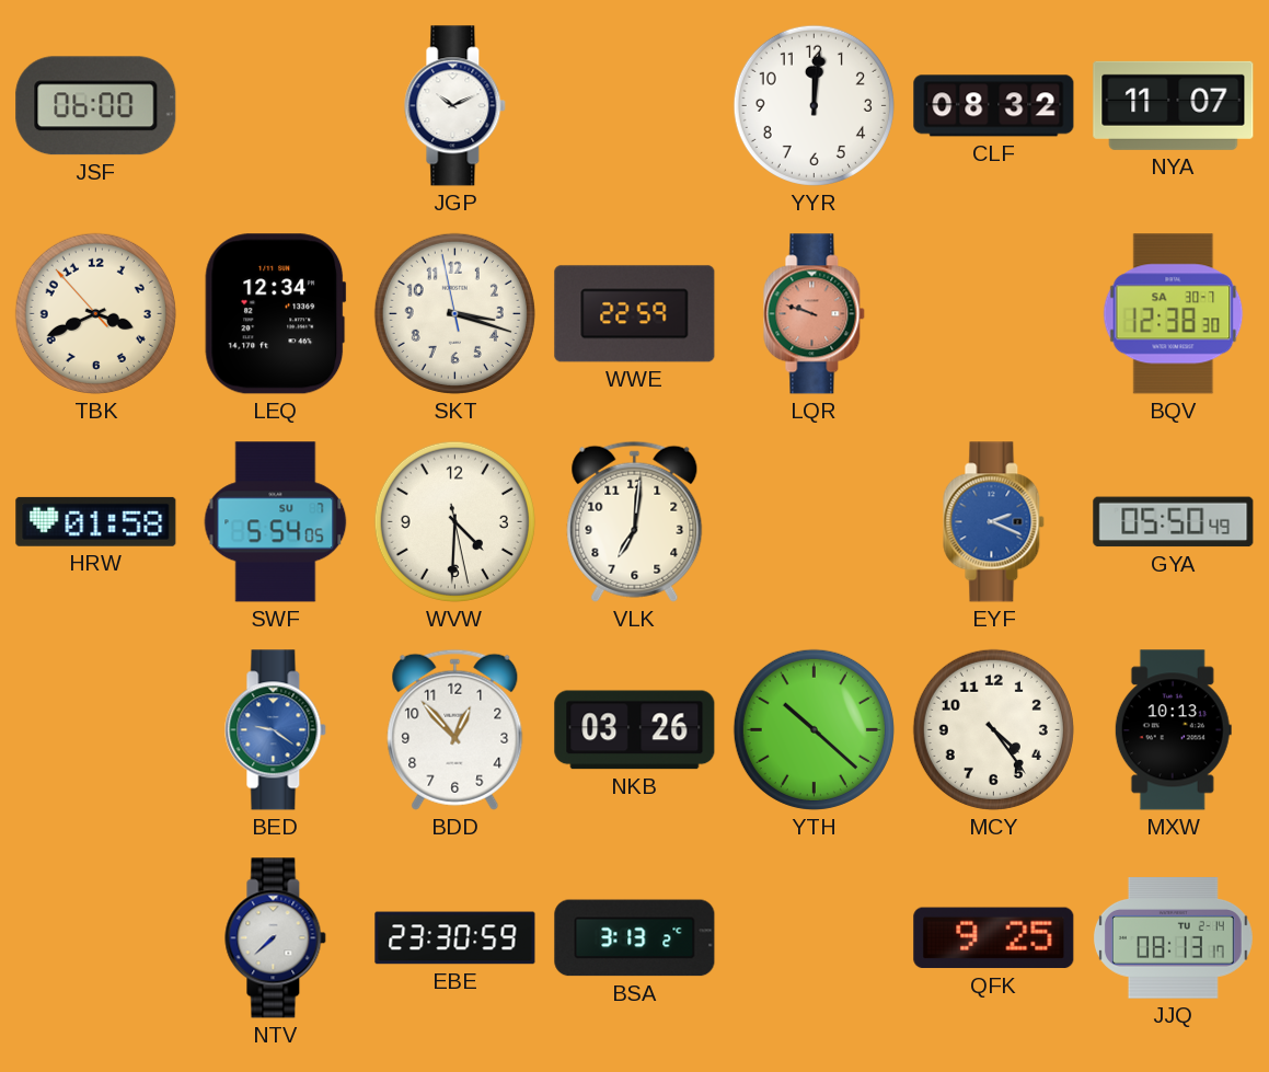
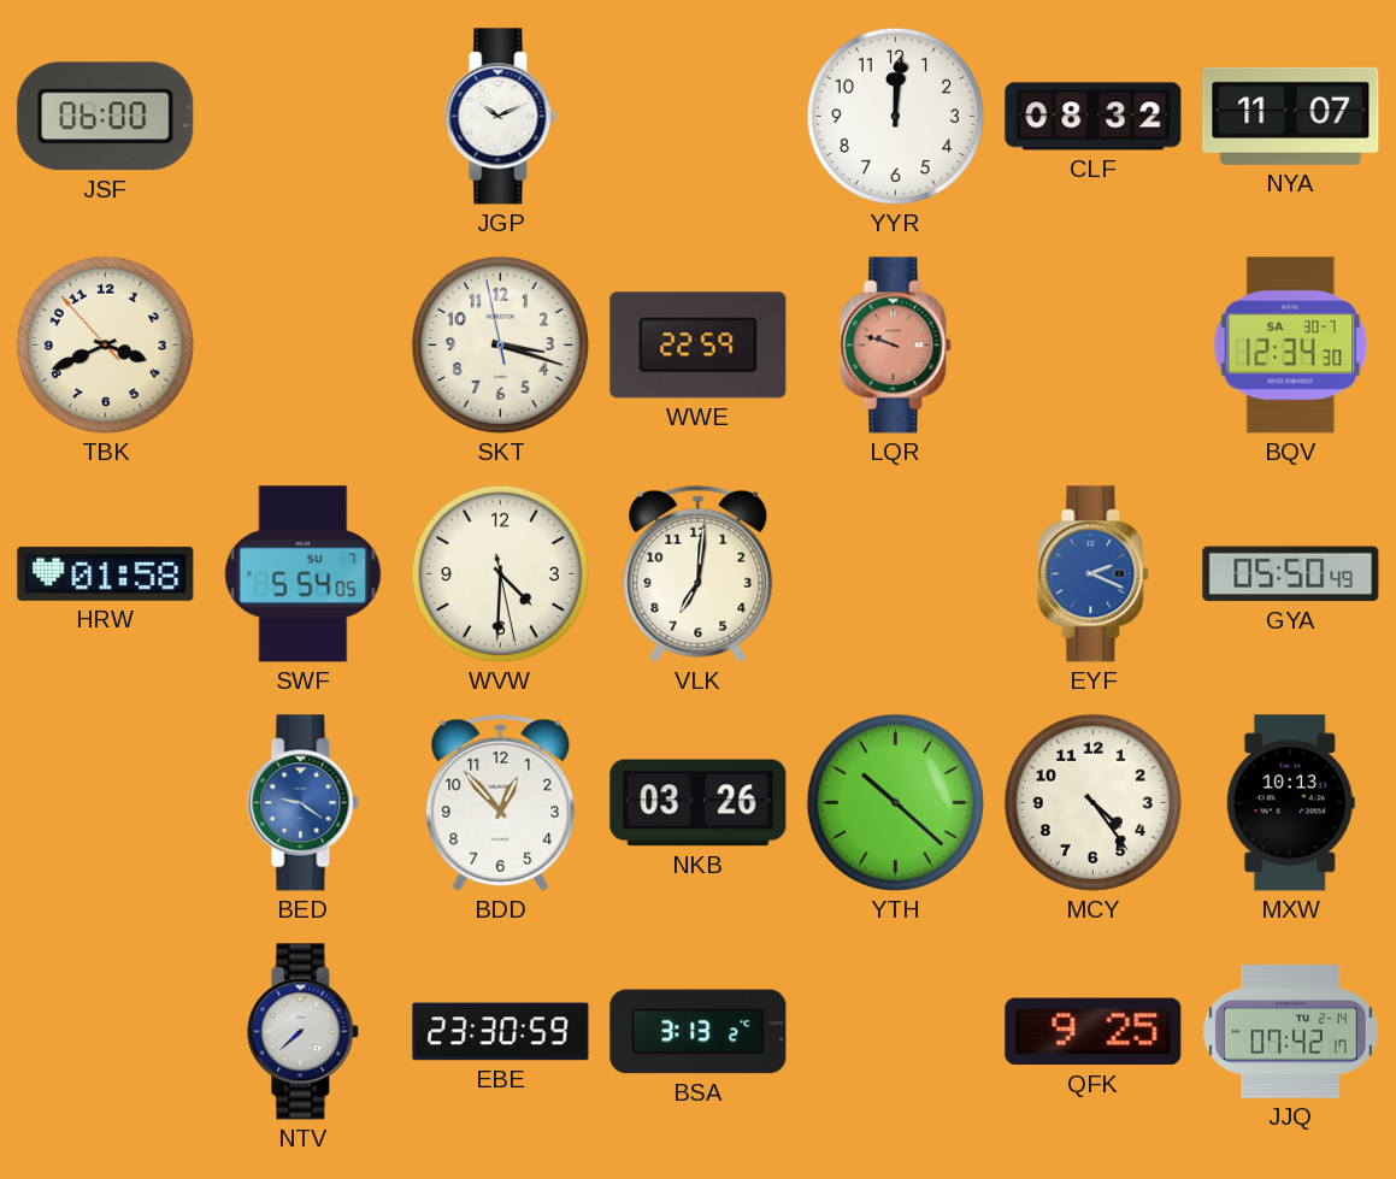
LEQ: 12:34 -> none (276, 314)
BQV: 12:38 -> 12:34 (1291, 346)
JJQ: 08:13 -> 07:42 (1290, 1032)
